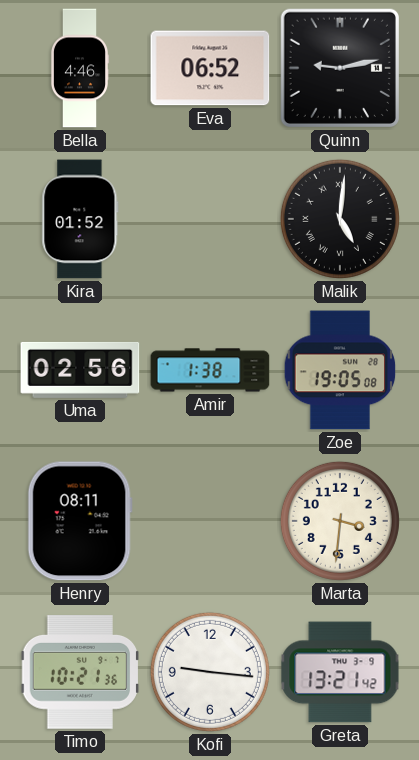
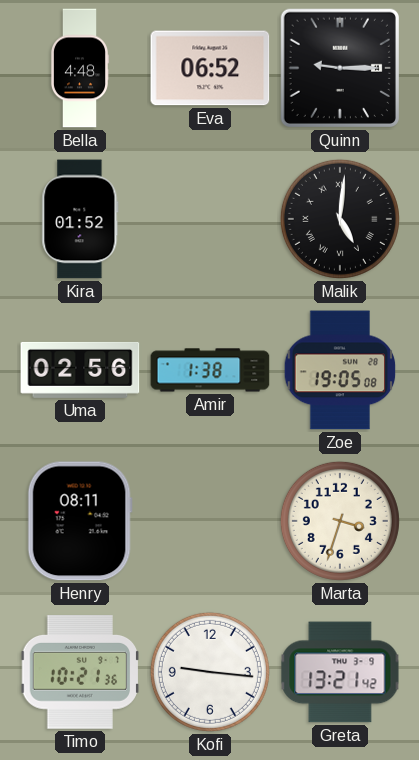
Bella: 4:46 -> 4:48 (80, 68)
Quinn: 9:13 -> 9:15 (340, 68)
Marta: 3:31 -> 3:33 (340, 521)
